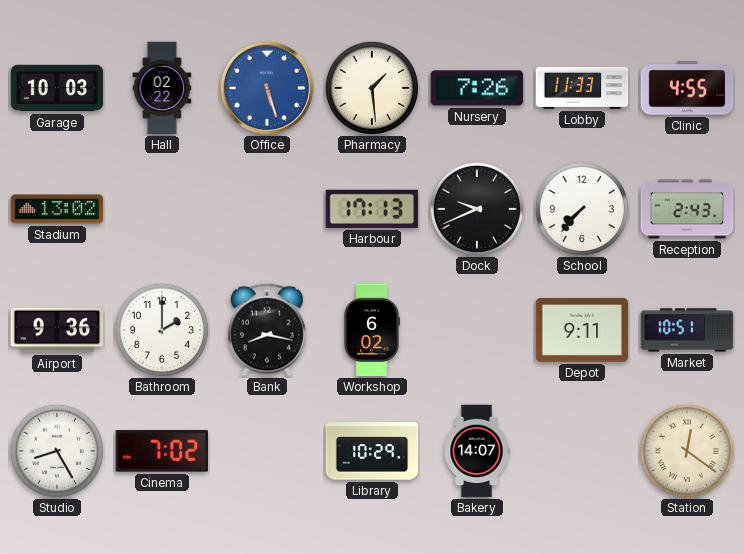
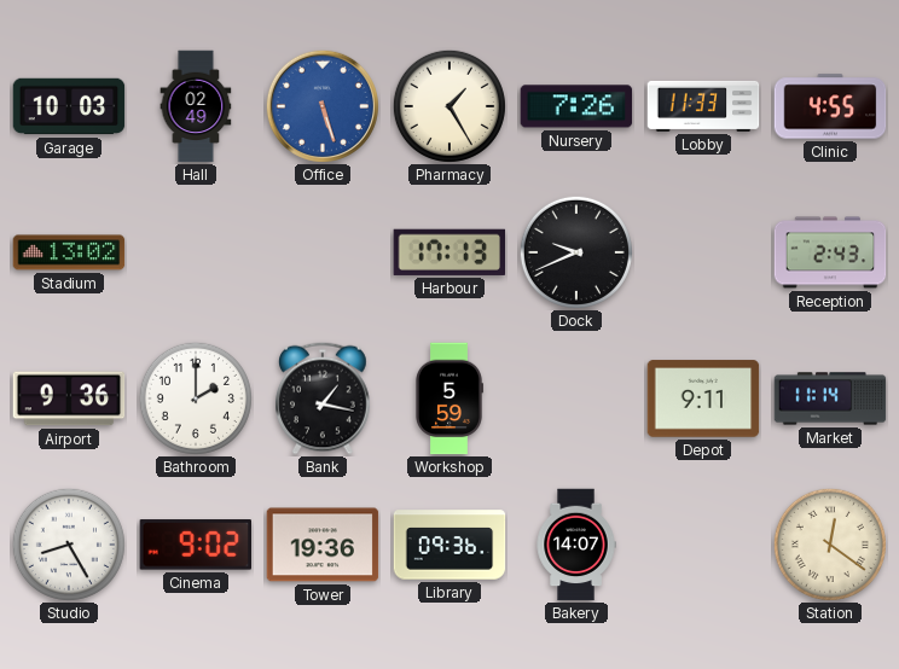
Hall: 02:22 -> 02:49 (196, 106)
Pharmacy: 1:29 -> 1:25 (449, 106)
School: 7:37 -> none (582, 209)
Bank: 8:17 -> 1:17 (324, 399)
Workshop: 6:02 -> 5:59 (449, 399)
Market: 10:51 -> 11:14 (830, 399)
Cinema: 7:02 -> 9:02 (196, 545)
Tower: none -> 19:36 (323, 545)
Library: 10:29 -> 09:36 (449, 545)
